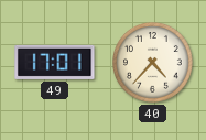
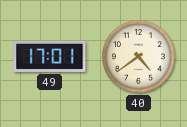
40: 4:37 -> 4:39 (139, 57)
